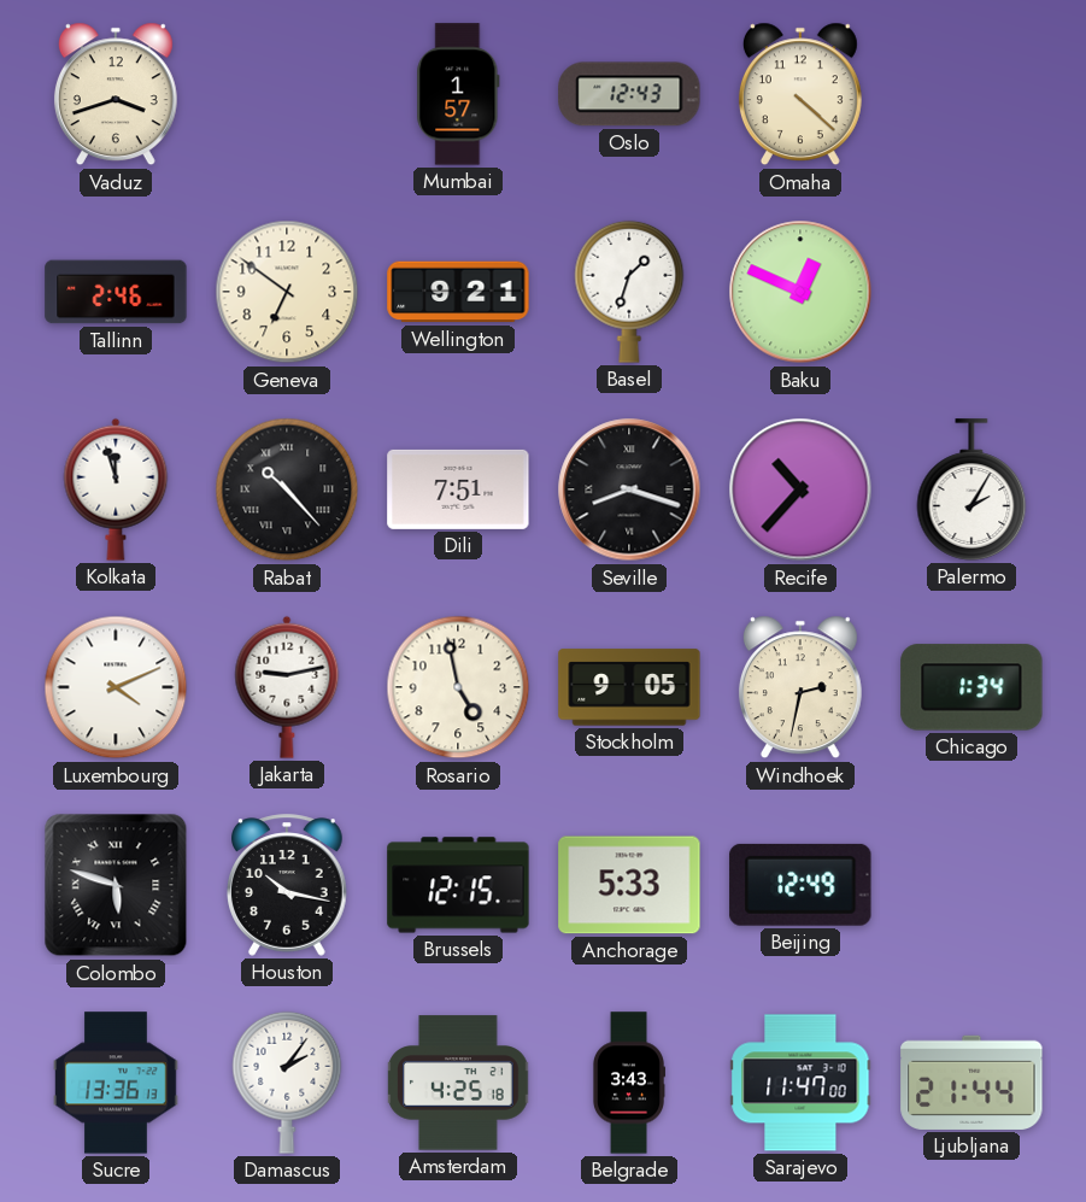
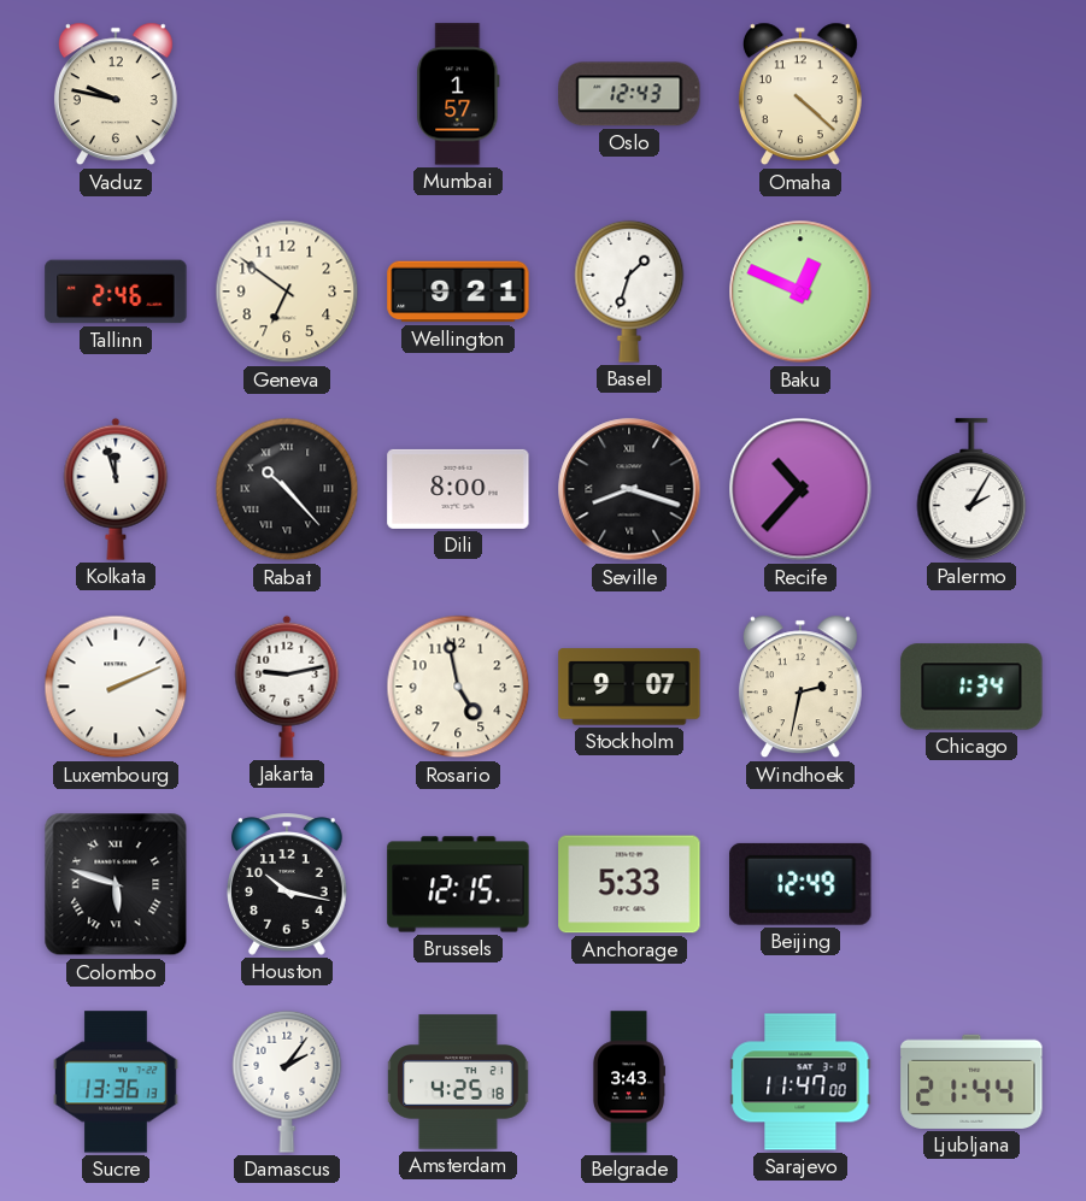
Vaduz: 3:42 -> 9:47 (116, 94)
Dili: 7:51 -> 8:00 (458, 489)
Luxembourg: 4:11 -> 2:11 (116, 687)
Stockholm: 9:05 -> 9:07 (629, 687)
